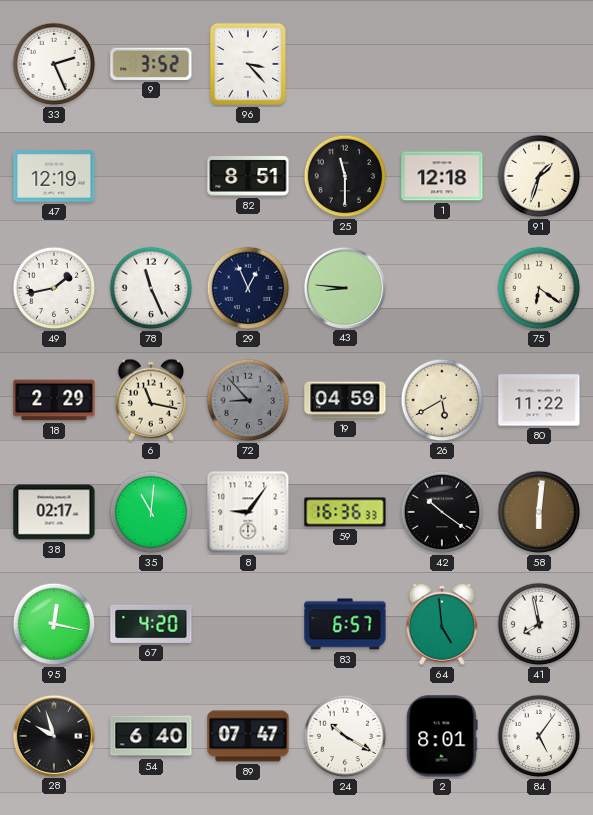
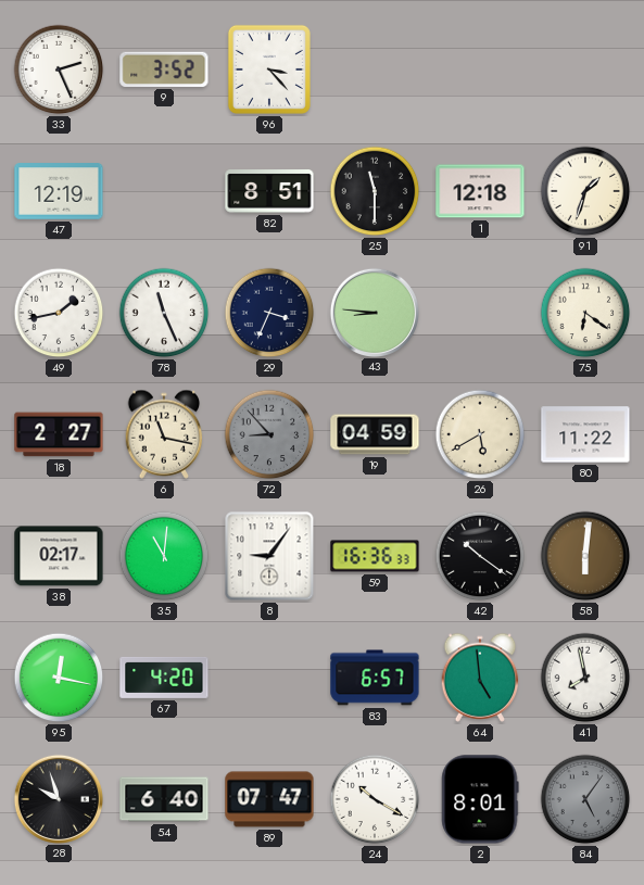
29: 12:56 -> 3:34 (269, 313)
18: 2:29 -> 2:27 (59, 434)
84 dial: white -> grey (585, 799)
